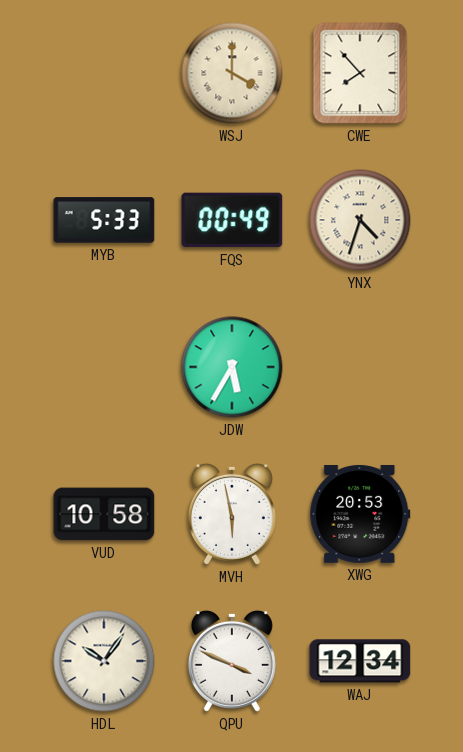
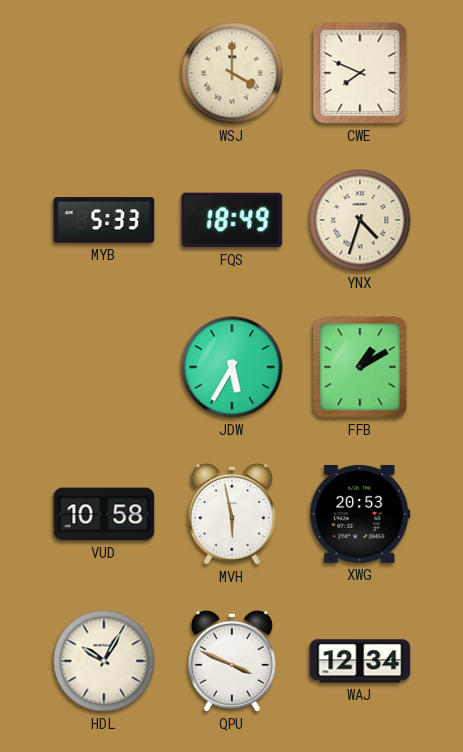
CWE: 7:53 -> 7:49 (360, 73)
FQS: 00:49 -> 18:49 (232, 220)
FFB: none -> 1:10 (360, 367)
HDL: 10:06 -> 10:05 (104, 661)
